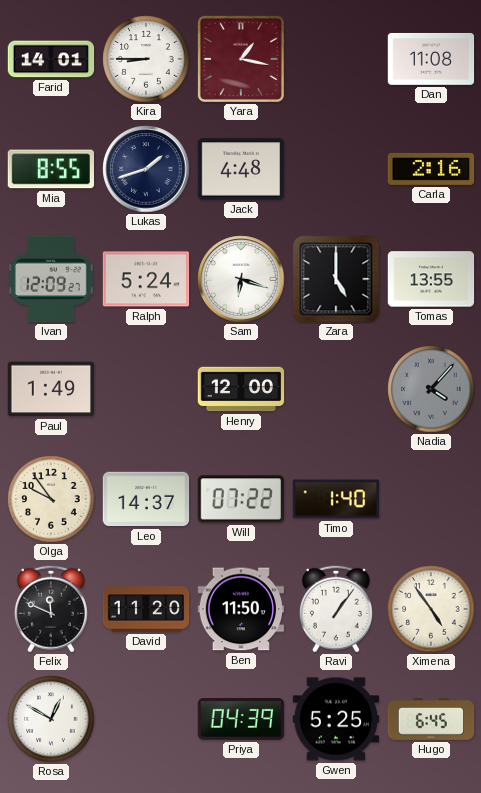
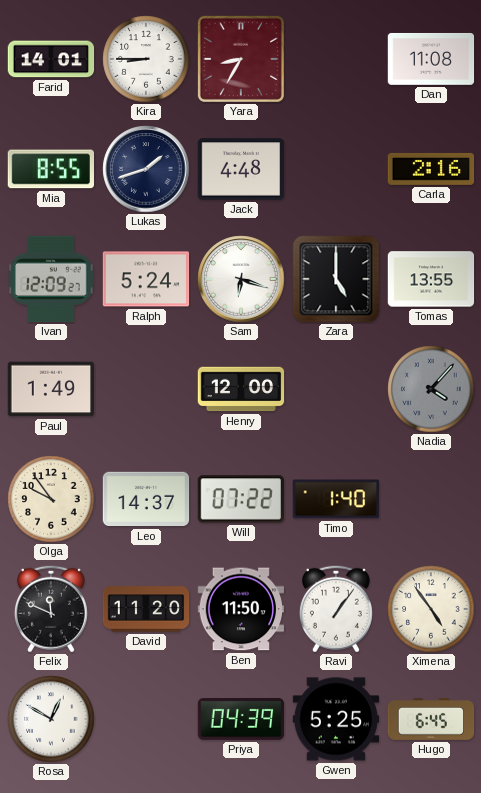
Yara: 1:17 -> 8:35 (241, 59)
